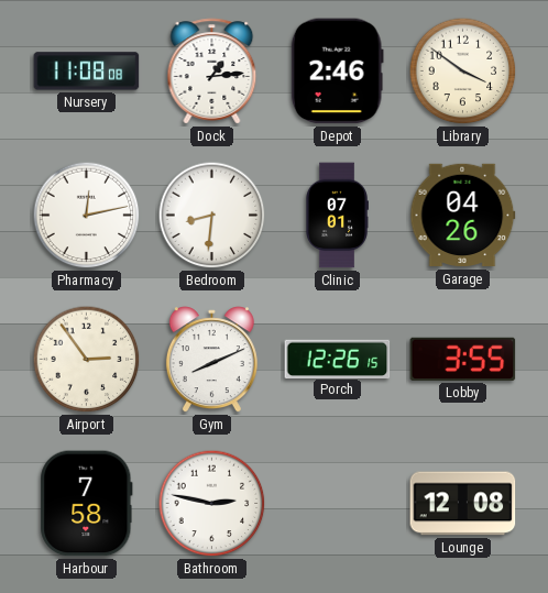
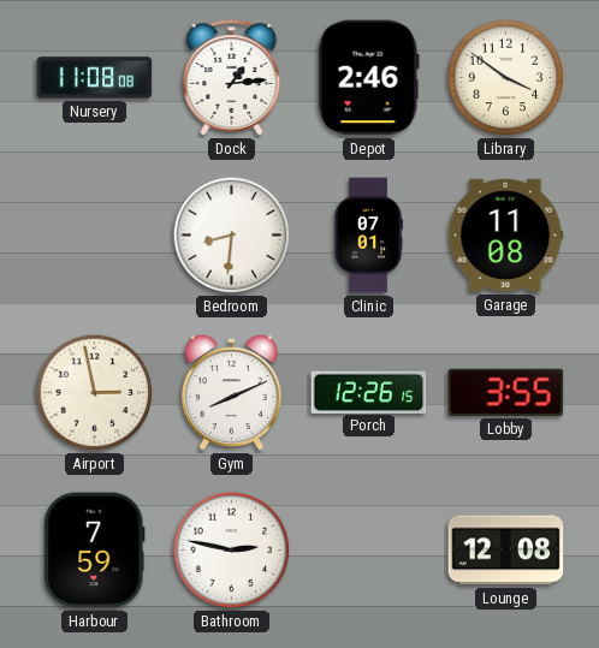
Pharmacy: 12:13 -> none (87, 216)
Garage: 04:26 -> 11:08 (506, 236)
Airport: 2:54 -> 2:58 (95, 393)
Harbour: 7:58 -> 7:59 (95, 551)
